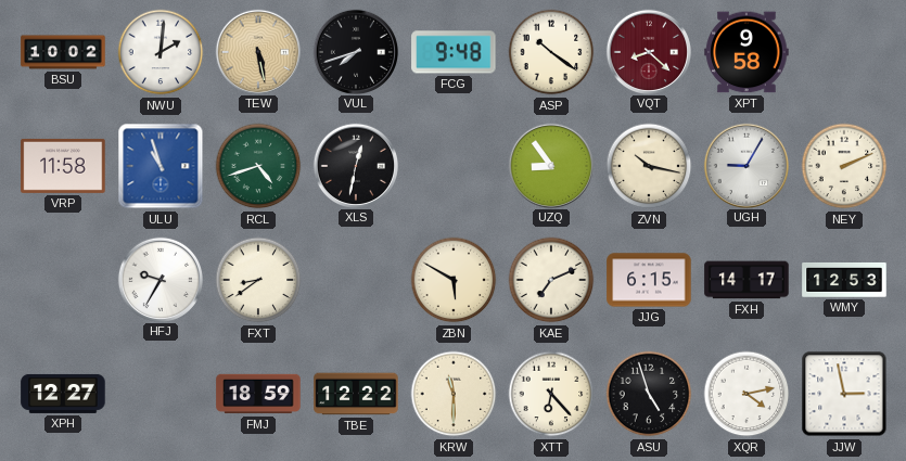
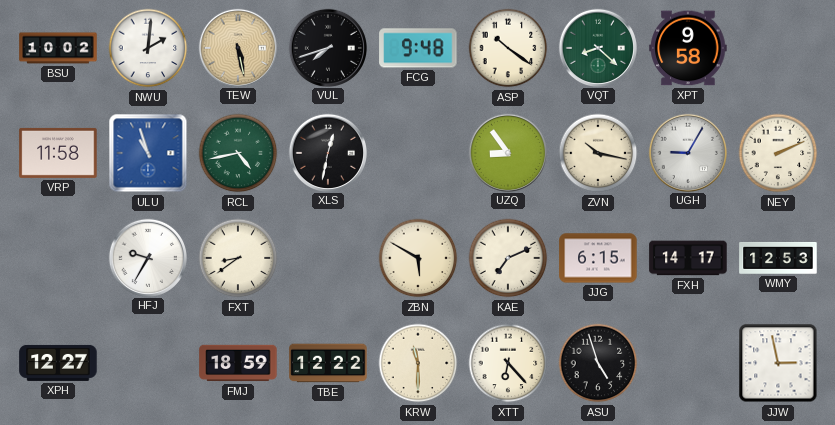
VQT dial: burgundy -> green (597, 47)
RCL: 4:42 -> 4:43 (238, 153)
XQR: 4:13 -> none (747, 394)
